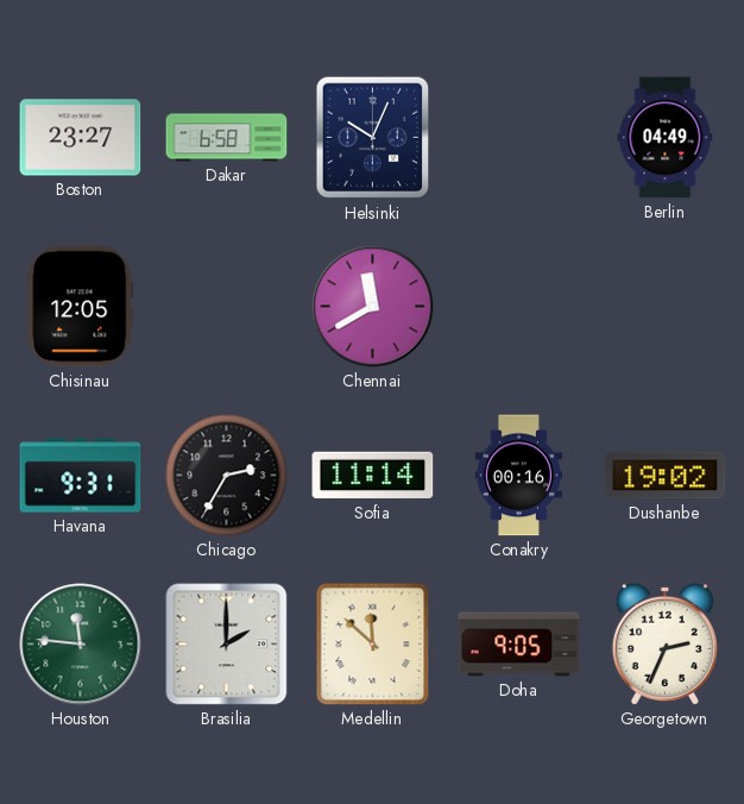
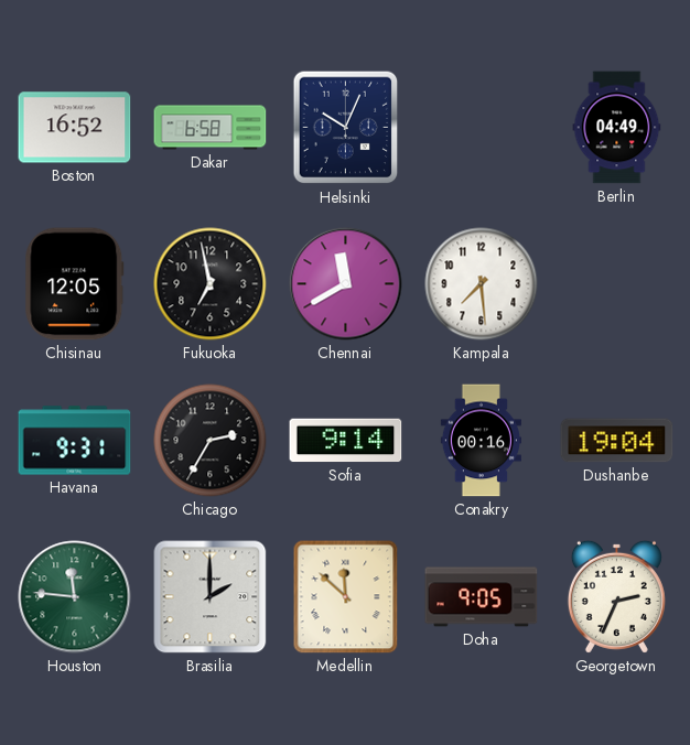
Boston: 23:27 -> 16:52 (75, 128)
Fukuoka: none -> 6:58 (211, 284)
Kampala: none -> 7:29 (482, 284)
Sofia: 11:14 -> 9:14 (346, 441)
Dushanbe: 19:02 -> 19:04 (617, 441)
